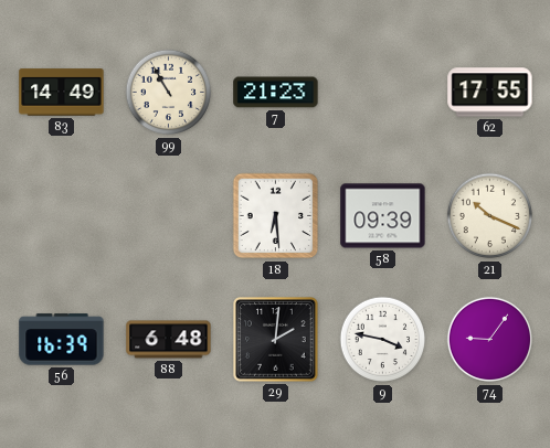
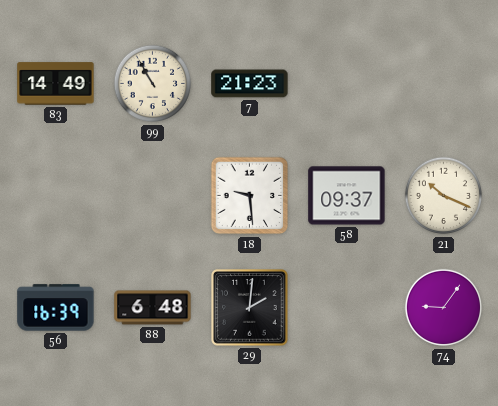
62: 17:55 -> none (490, 93)
18: 6:29 -> 9:29 (250, 196)
58: 09:39 -> 09:37 (347, 196)
9: 3:47 -> none (383, 340)
